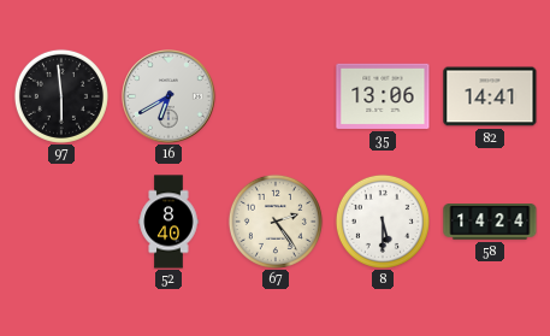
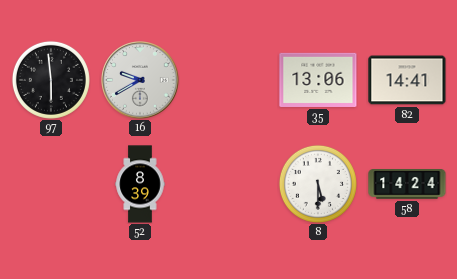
16: 6:40 -> 9:40 (140, 80)
52: 8:40 -> 8:39 (140, 184)
67: 2:24 -> none (276, 222)
